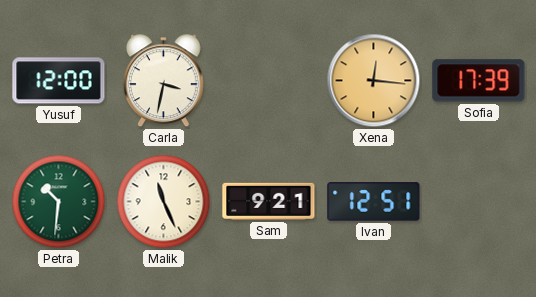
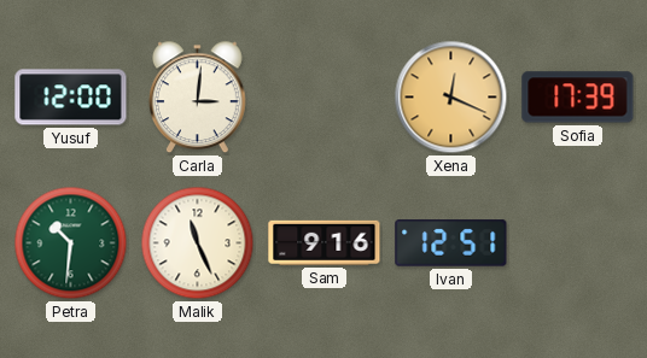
Carla: 3:32 -> 3:01 (197, 98)
Xena: 12:16 -> 12:19 (451, 98)
Sam: 9:21 -> 9:16 (325, 242)
